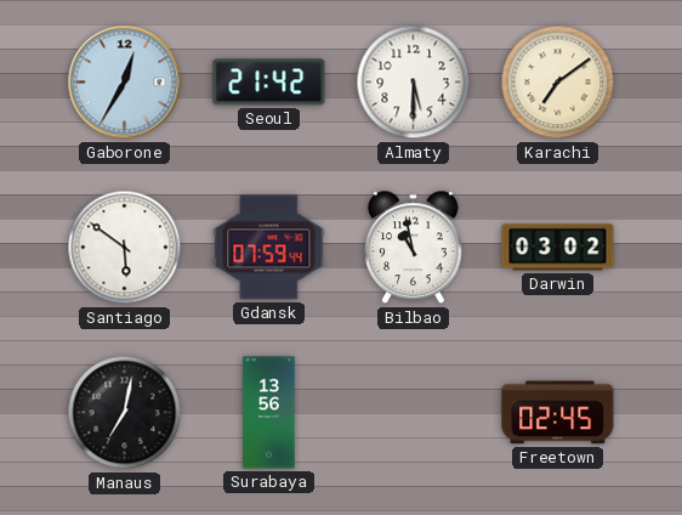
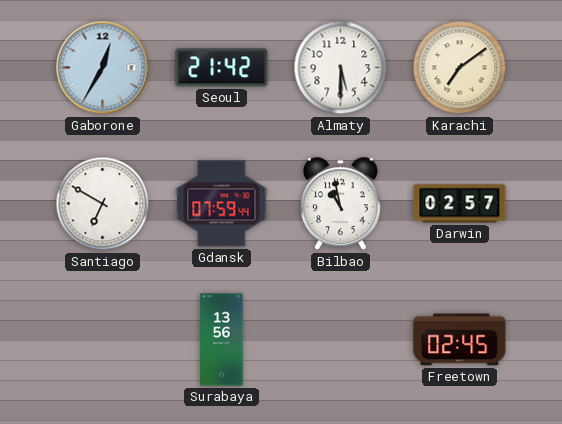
Santiago: 5:51 -> 6:50 (103, 204)
Darwin: 03:02 -> 02:57 (460, 204)
Manaus: 7:02 -> none (125, 413)
